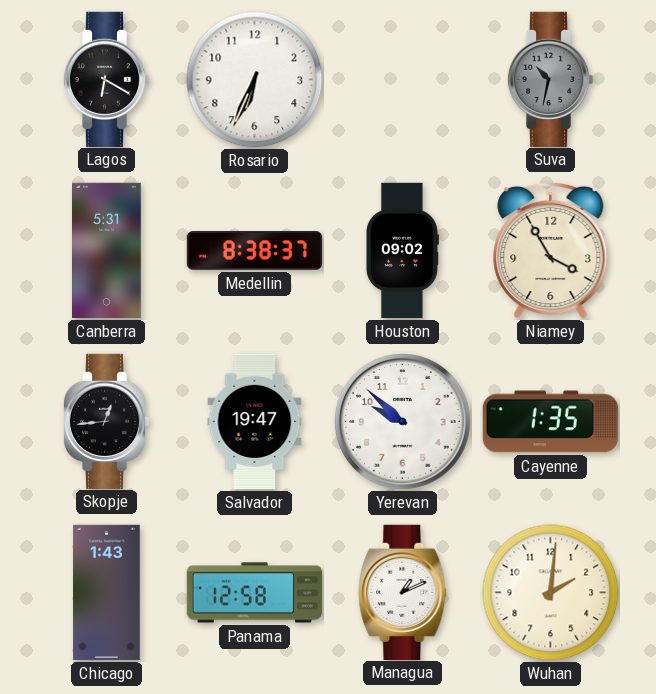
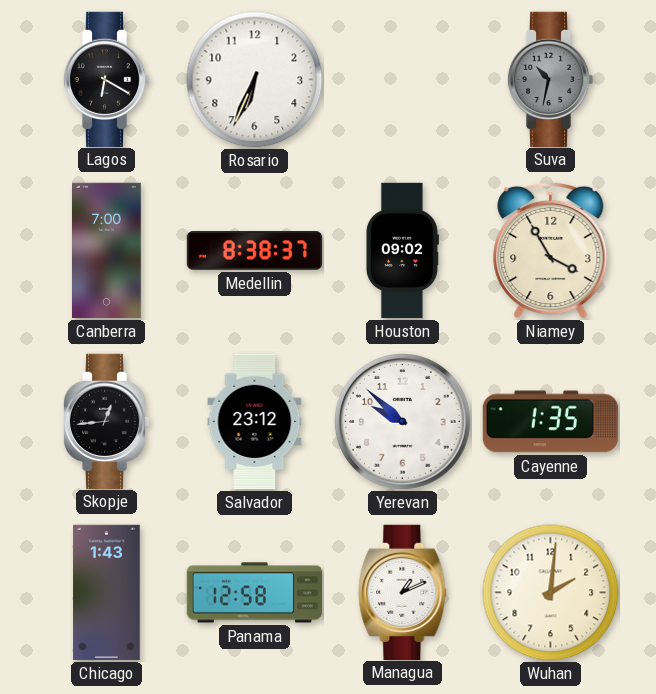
Canberra: 5:31 -> 7:00 (107, 251)
Salvador: 19:47 -> 23:12 (255, 422)
